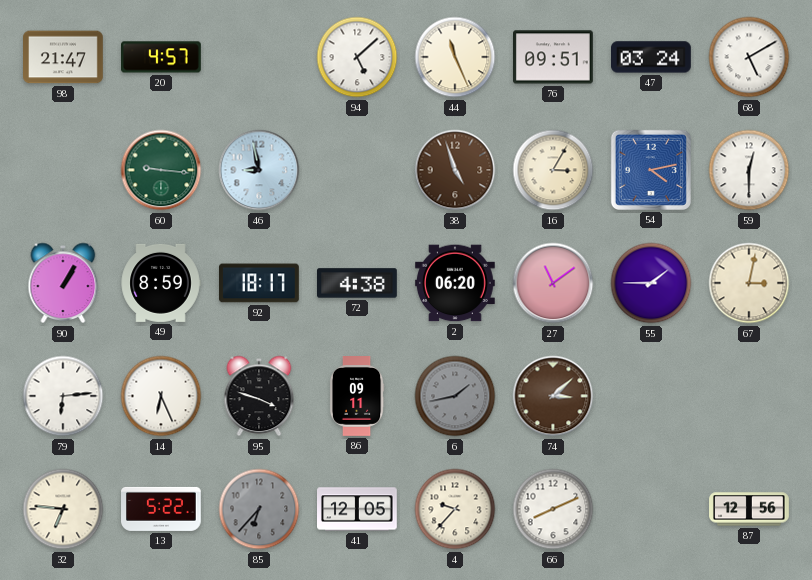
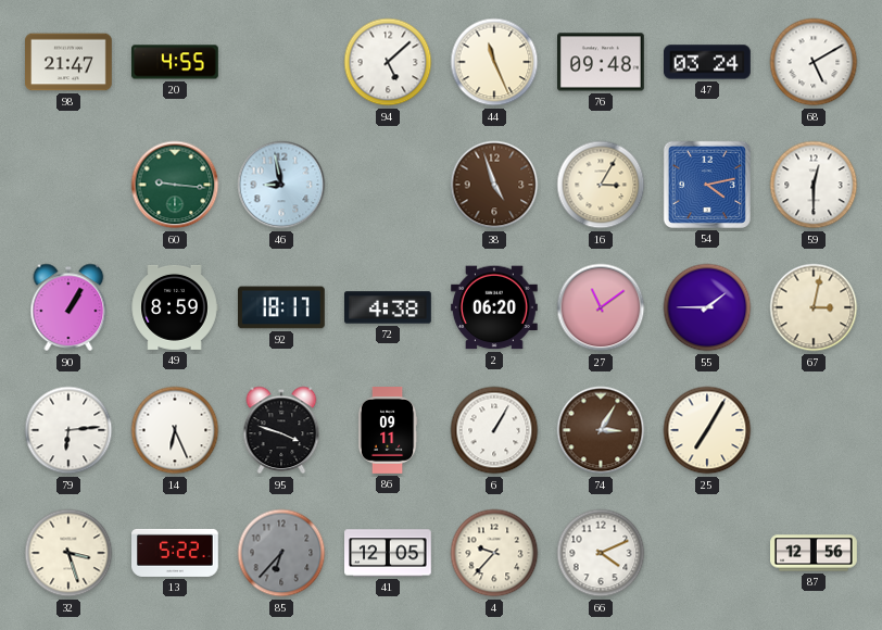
20: 4:57 -> 4:55 (176, 62)
76: 09:51 -> 09:48 (602, 62)
6: 1:43 -> 1:05 (494, 430)
6 dial: grey -> white (494, 430)
74: 3:08 -> 3:05 (601, 430)
25: none -> 7:05 (707, 430)
32: 6:46 -> 3:27 (68, 553)
66: 8:11 -> 4:11 (601, 553)
